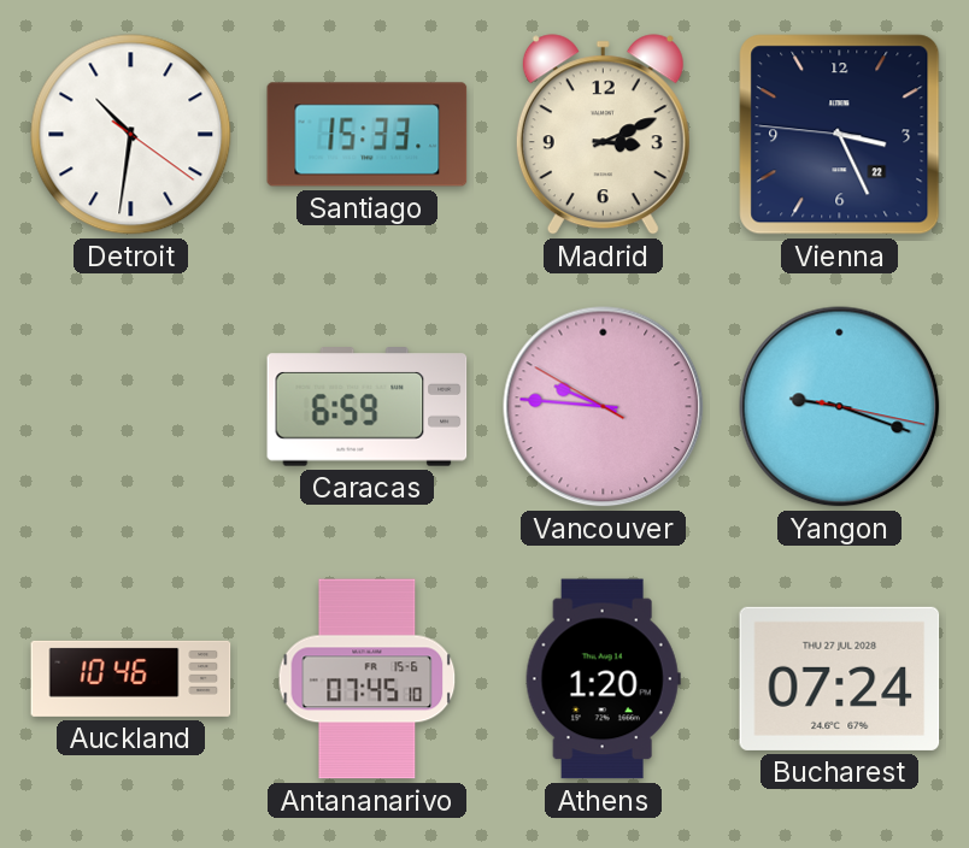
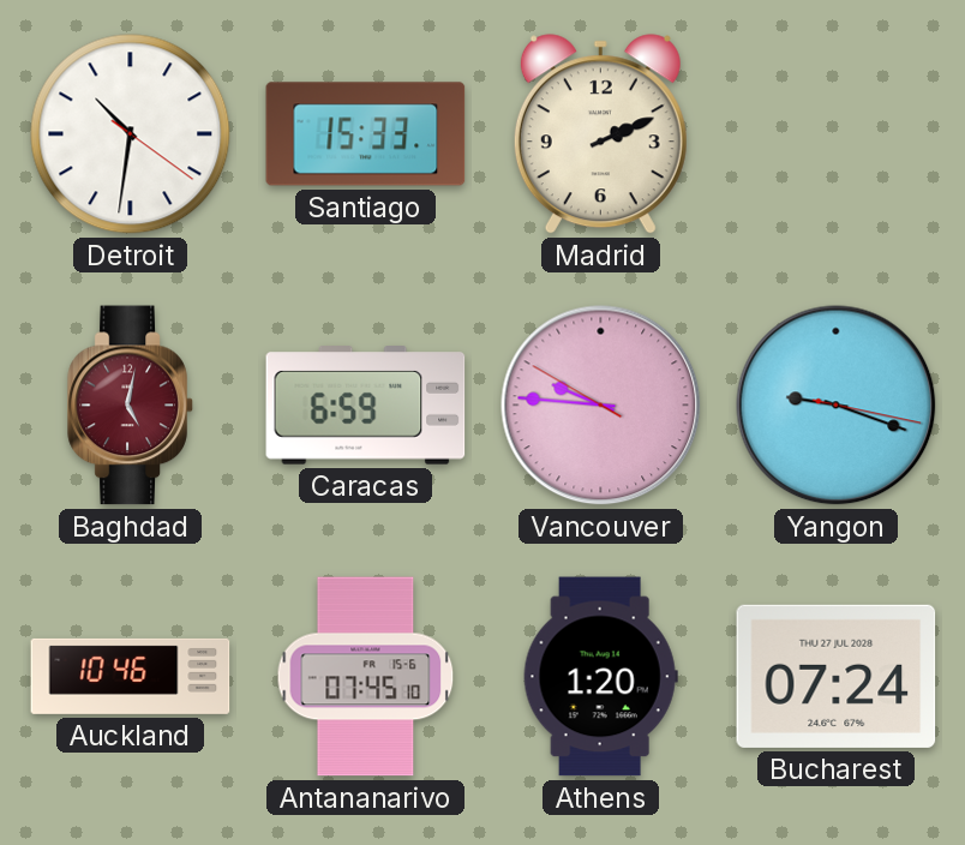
Madrid: 3:11 -> 2:11 (600, 134)
Vienna: 3:25 -> none (840, 135)
Baghdad: none -> 5:02 (131, 406)
